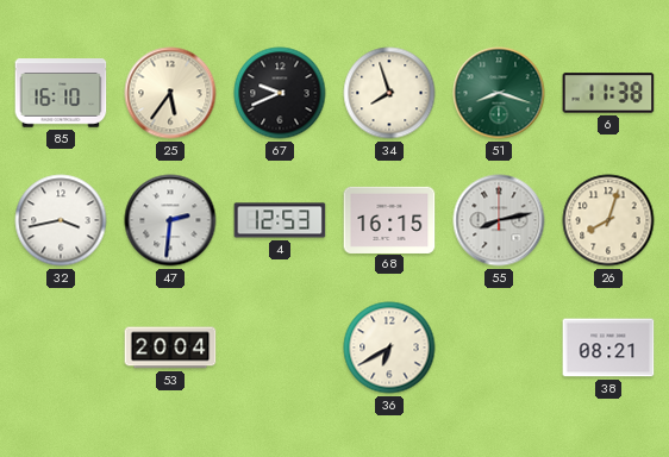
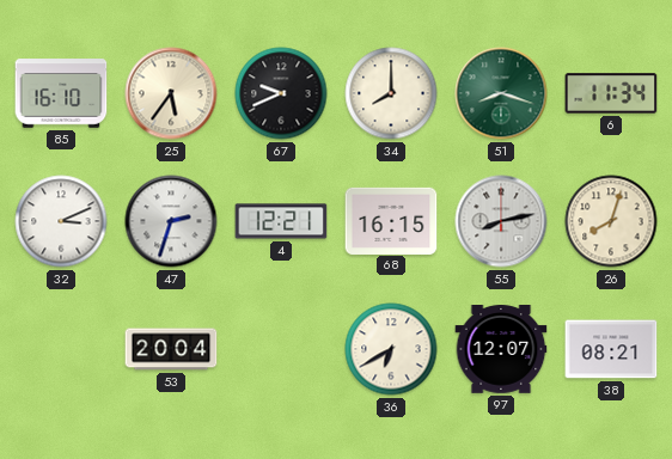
34: 7:57 -> 8:00 (391, 93)
6: 11:38 -> 11:34 (611, 93)
32: 3:43 -> 3:11 (61, 221)
47: 2:31 -> 2:33 (171, 221)
4: 12:53 -> 12:21 (281, 221)
97: none -> 12:07 (501, 350)
